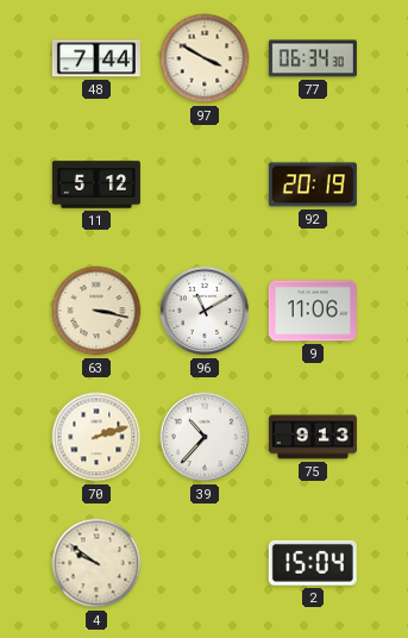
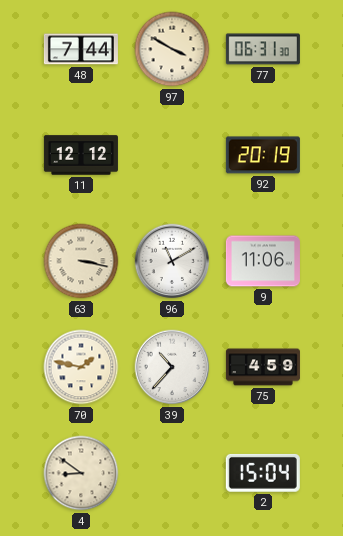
77: 06:34 -> 06:31 (263, 49)
11: 5:12 -> 12:12 (81, 155)
70: 2:12 -> 1:47 (81, 367)
75: 9:13 -> 4:59 (263, 367)
4: 9:51 -> 8:51 (81, 473)
